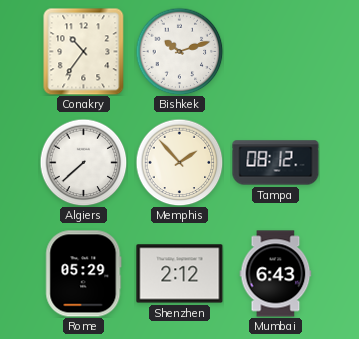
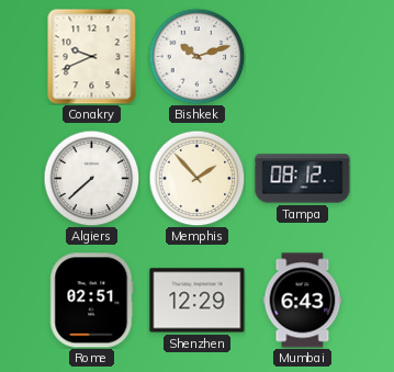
Conakry: 10:36 -> 9:41 (92, 56)
Rome: 05:29 -> 02:51 (92, 301)
Shenzhen: 2:12 -> 12:29 (198, 301)
